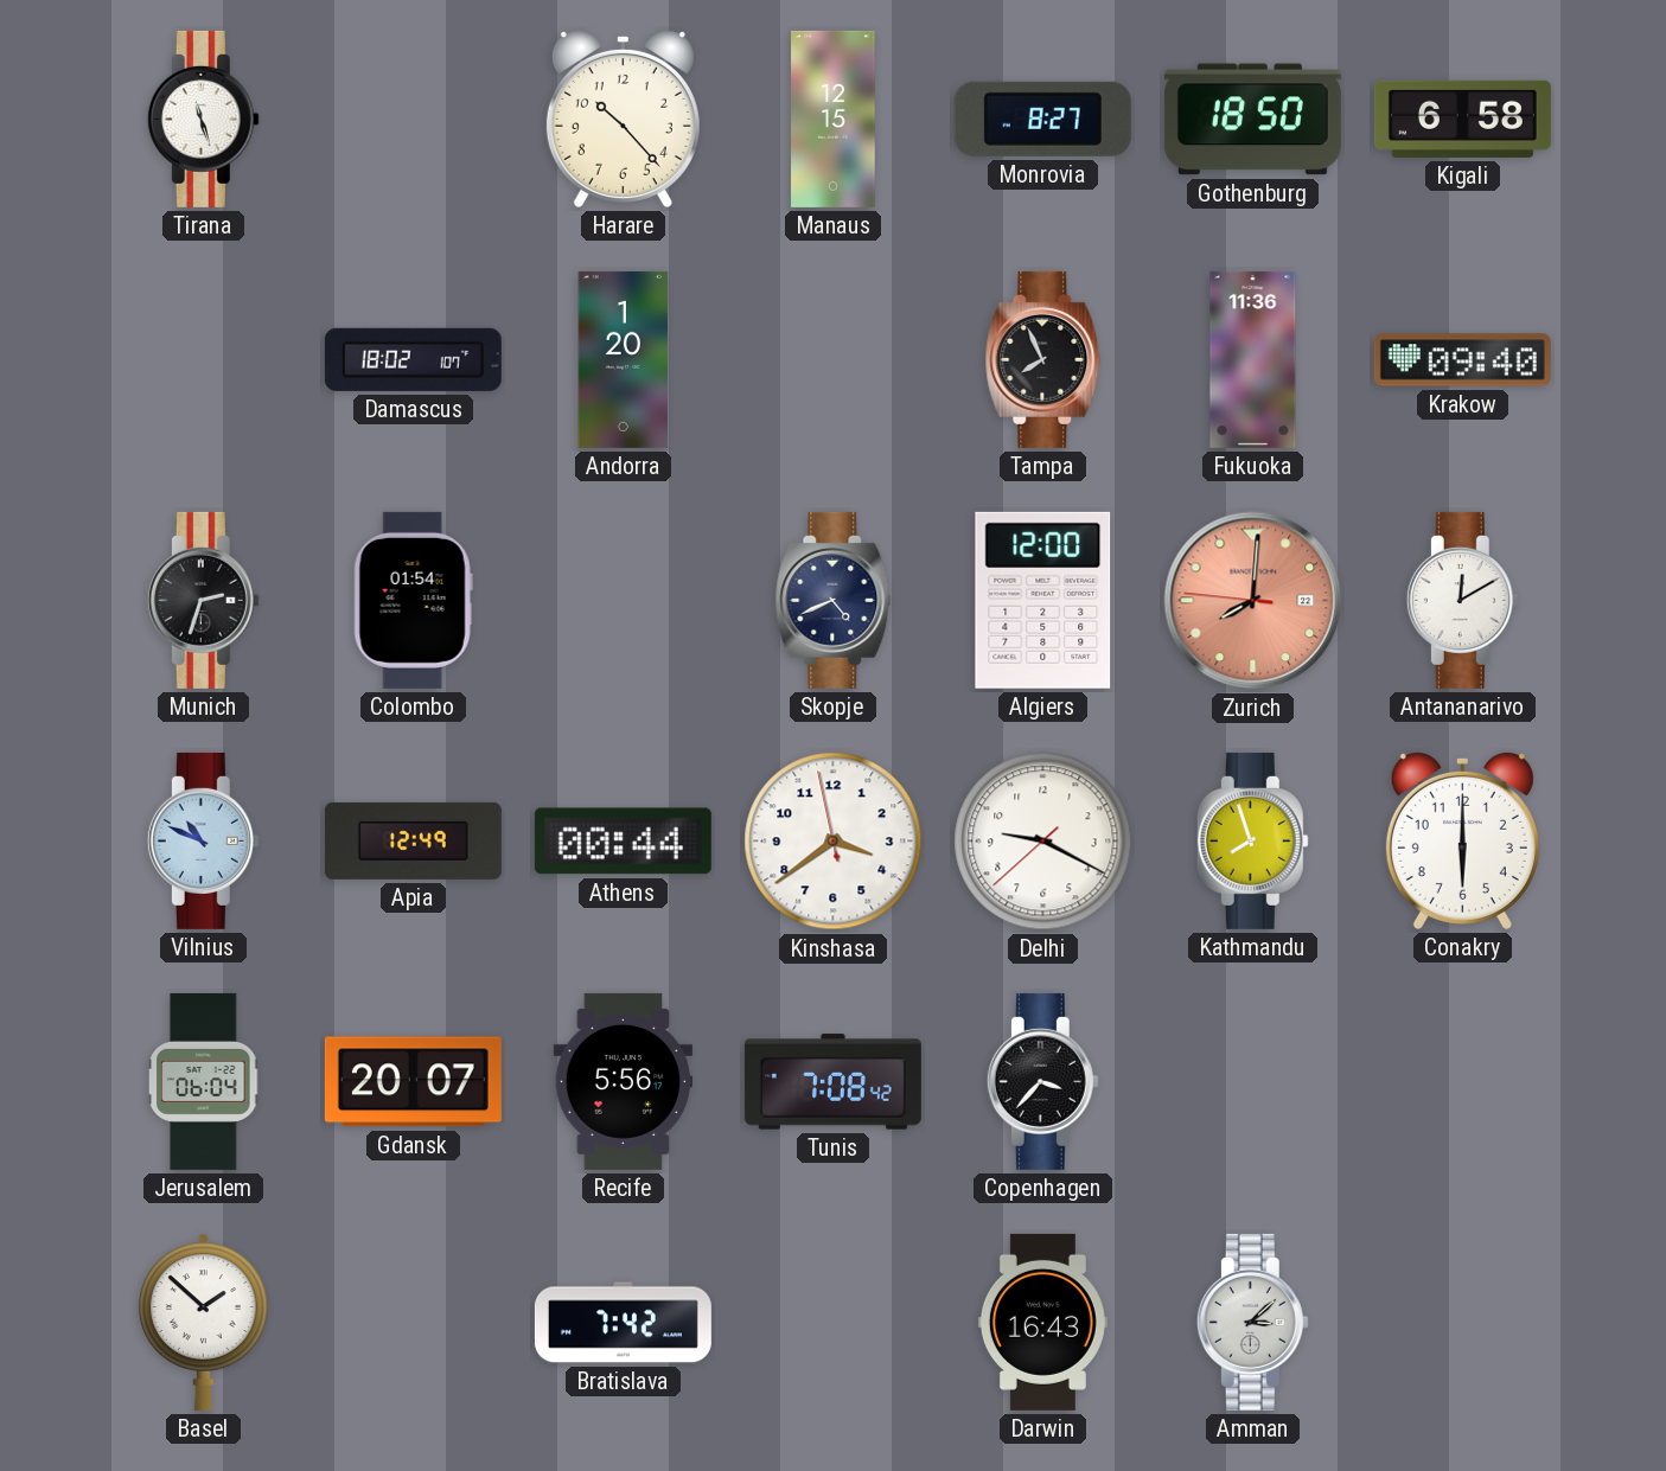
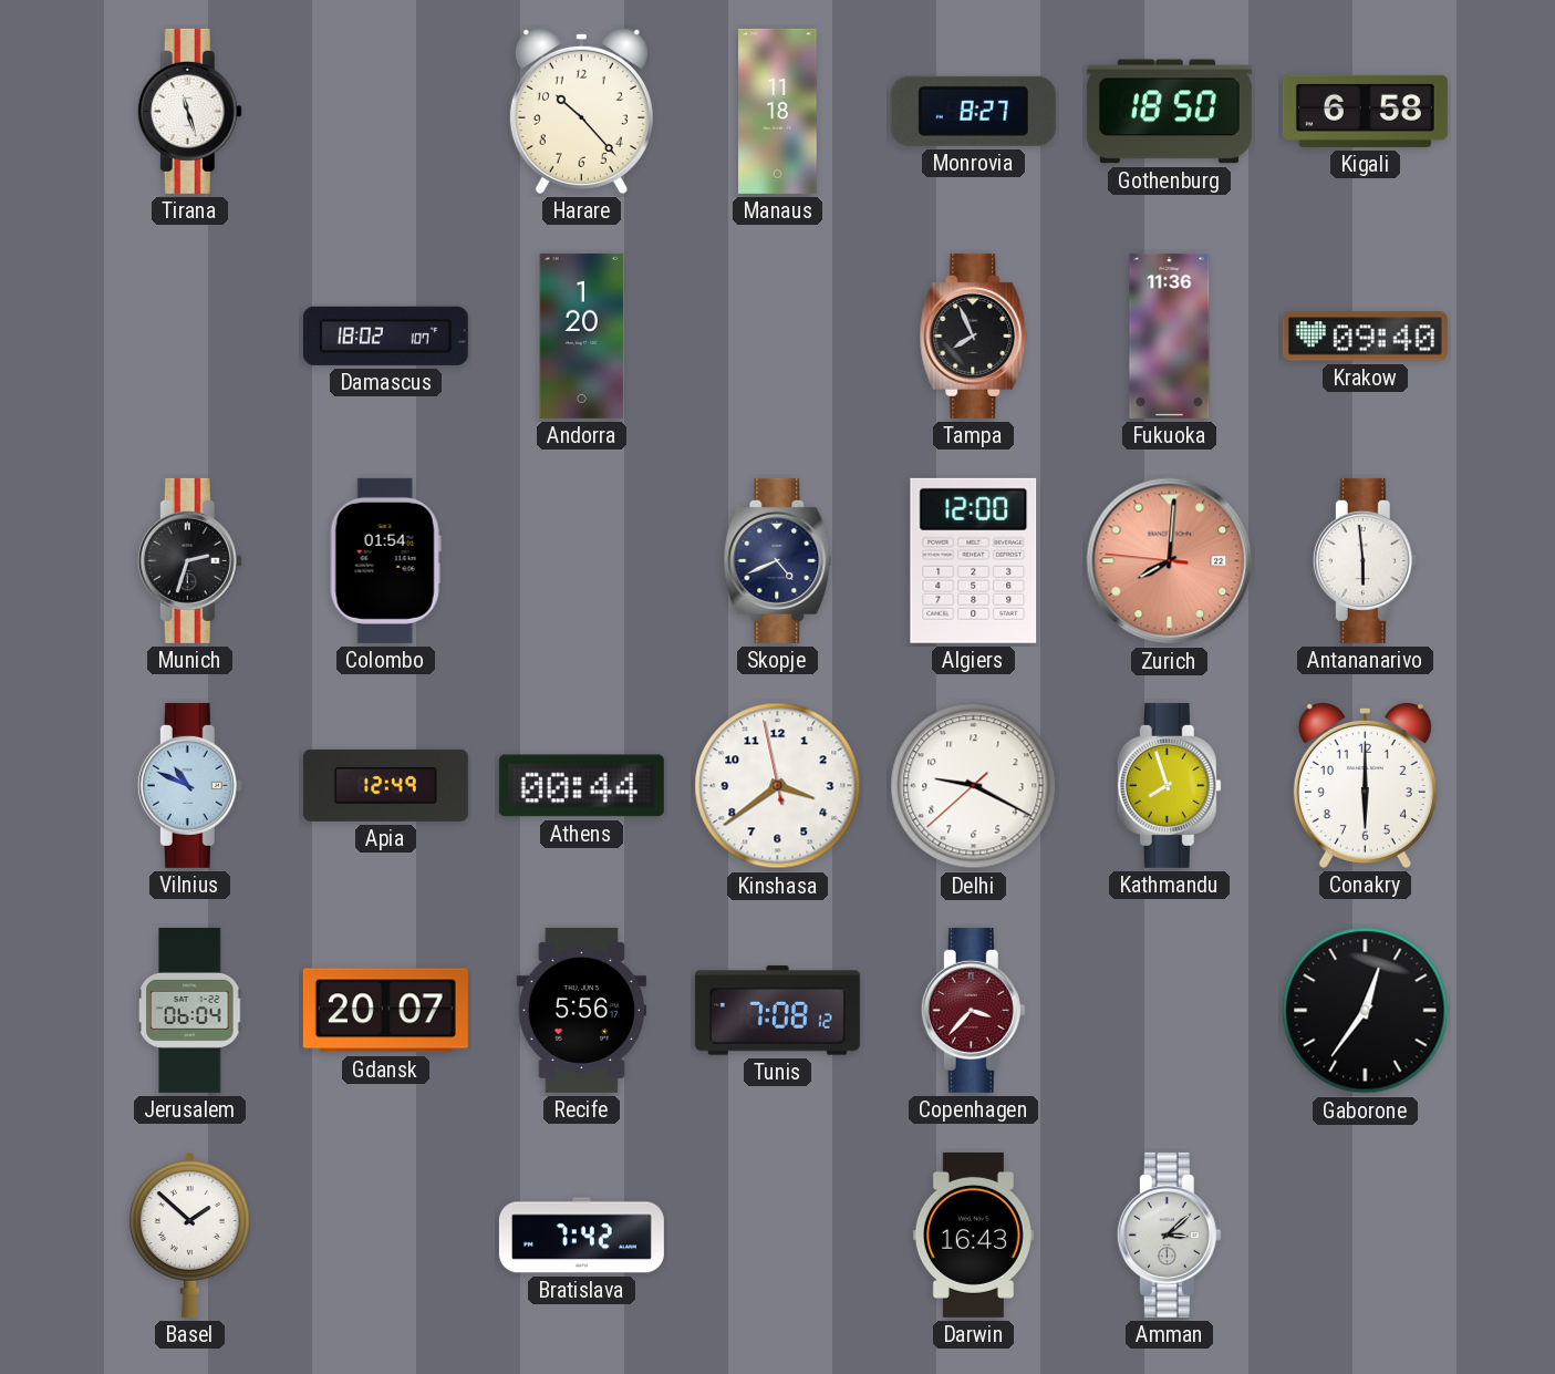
Manaus: 12:15 -> 11:18 (778, 111)
Antananarivo: 12:10 -> 5:59 (1365, 560)
Tunis: 7:08:42 -> 7:08:12 (777, 1011)
Copenhagen dial: black -> burgundy (973, 1010)
Gaborone: none -> 12:36 (1366, 1011)
